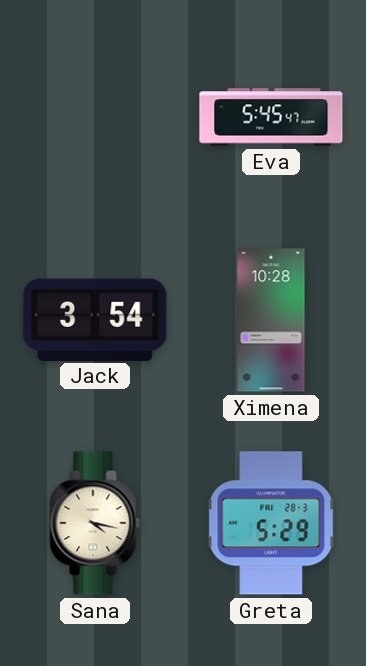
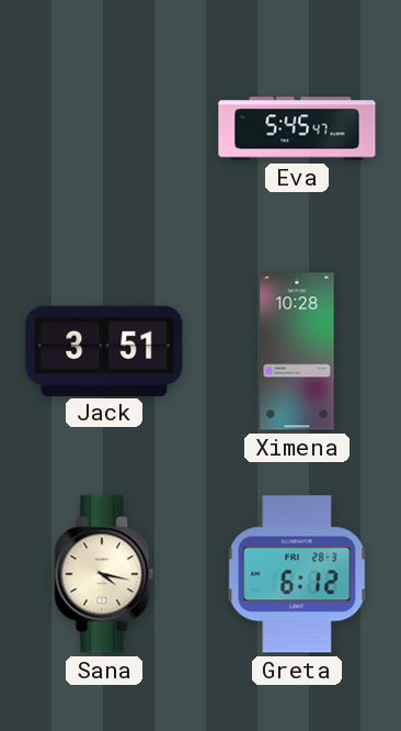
Jack: 3:54 -> 3:51 (104, 350)
Greta: 5:29 -> 6:12 (297, 574)
